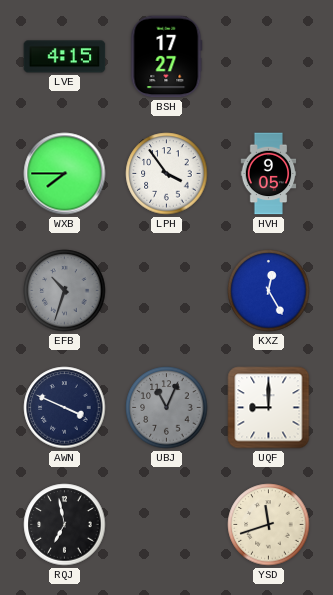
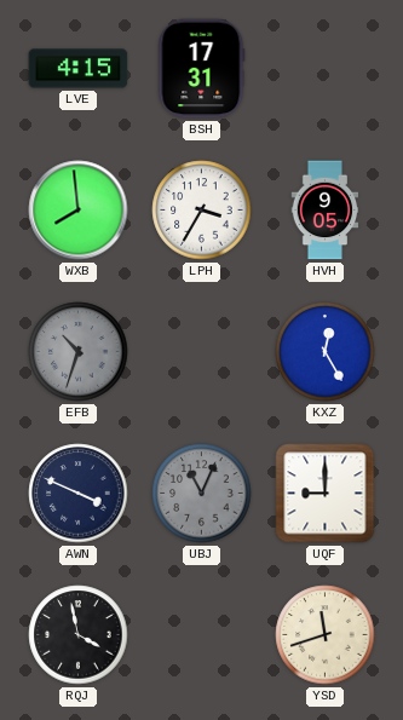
BSH: 17:27 -> 17:31 (202, 69)
WXB: 7:45 -> 7:59 (79, 211)
LPH: 3:54 -> 3:35 (202, 211)
RQJ: 6:58 -> 3:58 (79, 635)
